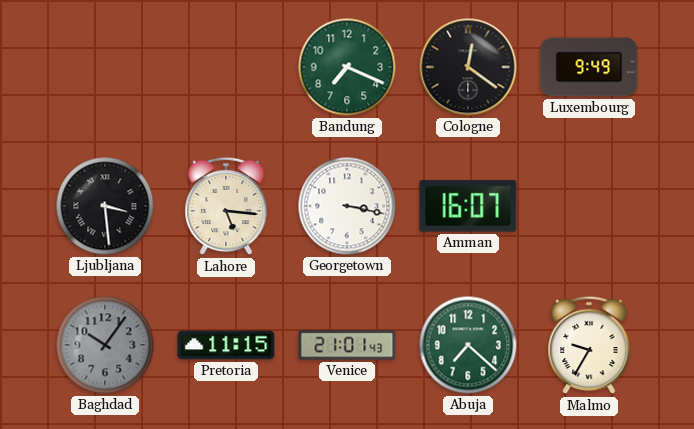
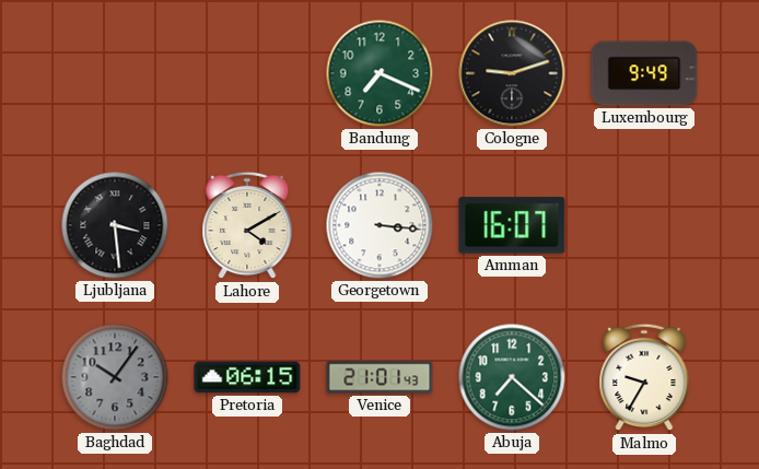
Cologne: 12:21 -> 9:12 (512, 73)
Lahore: 5:16 -> 4:10 (247, 225)
Georgetown: 3:17 -> 3:16 (379, 225)
Pretoria: 11:15 -> 06:15 (247, 377)
